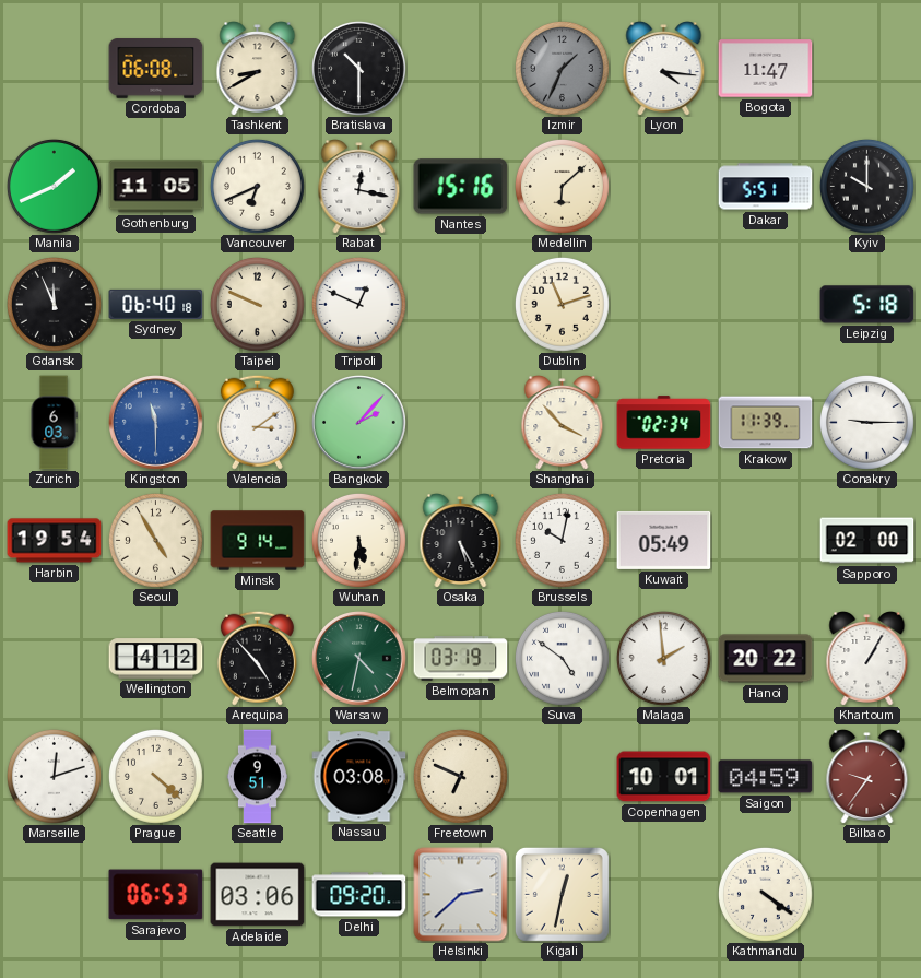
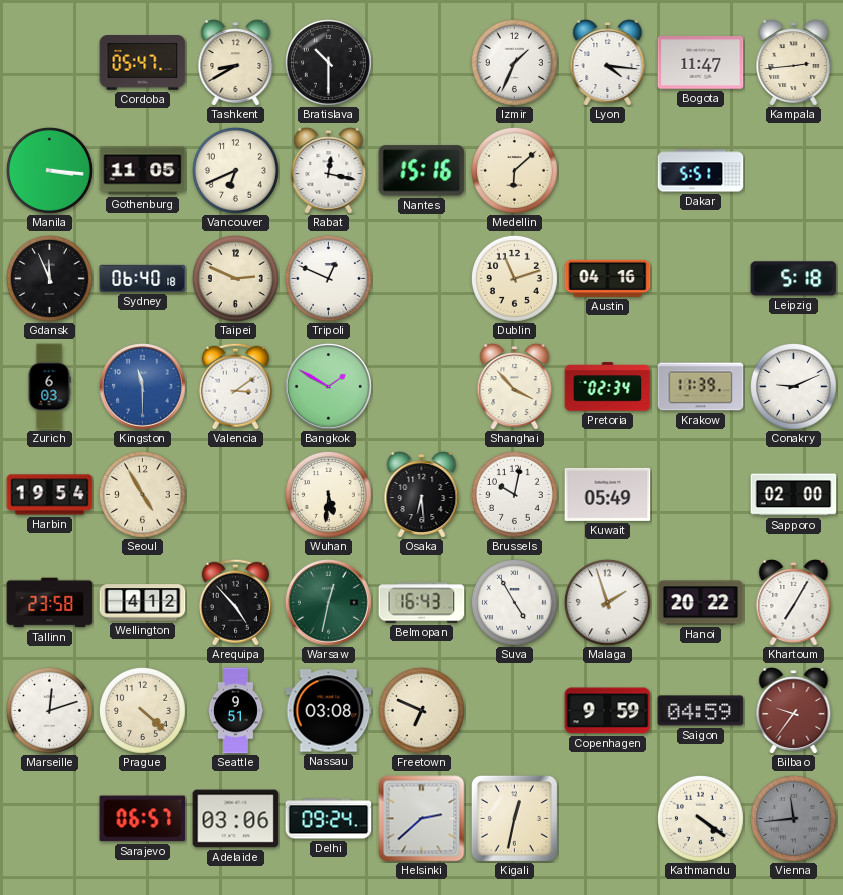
Cordoba: 06:08 -> 05:47 (143, 63)
Izmir dial: grey -> white (514, 62)
Kampala: none -> 2:44 (794, 63)
Manila: 1:41 -> 3:16 (49, 170)
Kyiv: 10:00 -> none (866, 186)
Taipei: 9:49 -> 2:49 (235, 278)
Austin: none -> 04:16 (608, 278)
Bangkok: 2:07 -> 1:50 (329, 387)
Conakry: 9:15 -> 9:11 (793, 386)
Minsk: 9:14 -> none (258, 541)
Osaka: 5:25 -> 6:29 (422, 495)
Tallinn: none -> 23:58 (50, 603)
Warsaw: 4:32 -> 12:32 (329, 603)
Belmopan: 03:19 -> 16:43 (422, 603)
Suva: 4:51 -> 4:55 (514, 602)
Malaga: 1:59 -> 1:57 (607, 602)
Khartoum: 1:05 -> 7:05 (794, 603)
Copenhagen: 10:01 -> 9:59 (608, 711)
Sarajevo: 06:53 -> 06:57 (143, 819)
Delhi: 09:20 -> 09:24 (329, 819)
Vienna: none -> 11:44 (793, 818)
